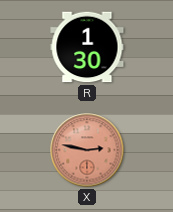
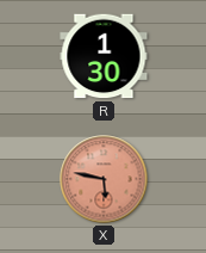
X: 2:47 -> 5:47 (104, 179)
